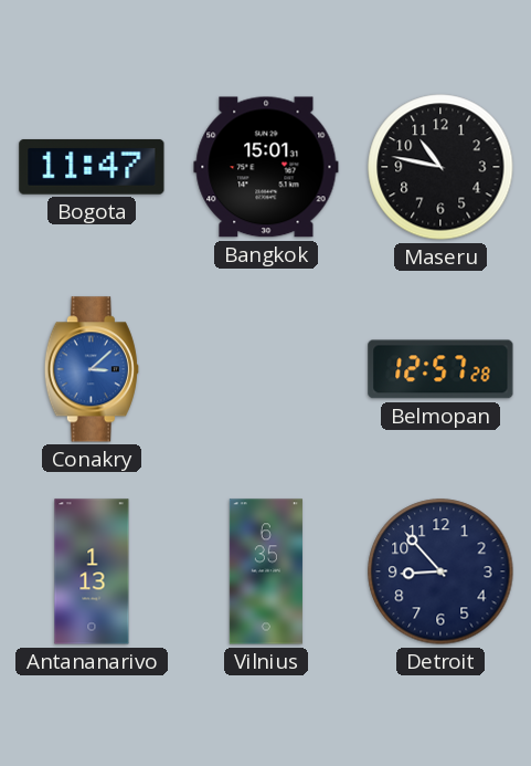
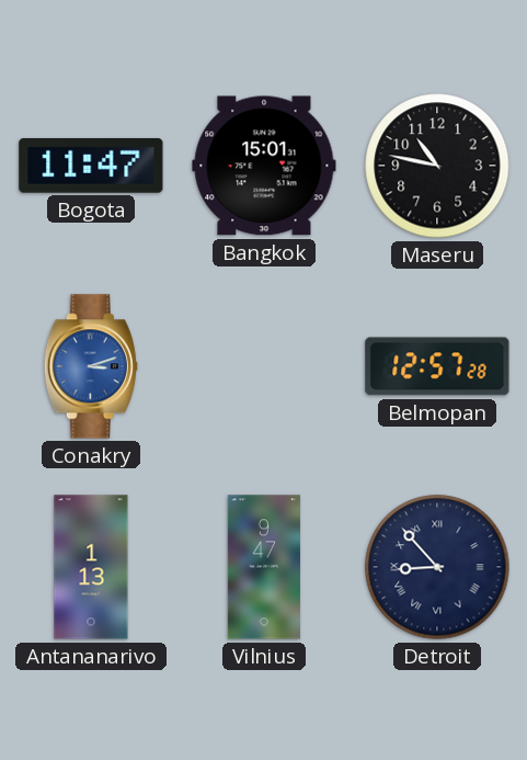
Conakry: 3:08 -> 3:12 (91, 366)
Vilnius: 6:35 -> 9:47 (264, 567)
Detroit numerals: Arabic -> Roman (437, 567)
